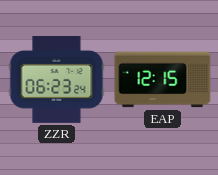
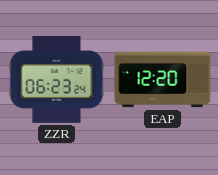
EAP: 12:15 -> 12:20 (163, 80)
